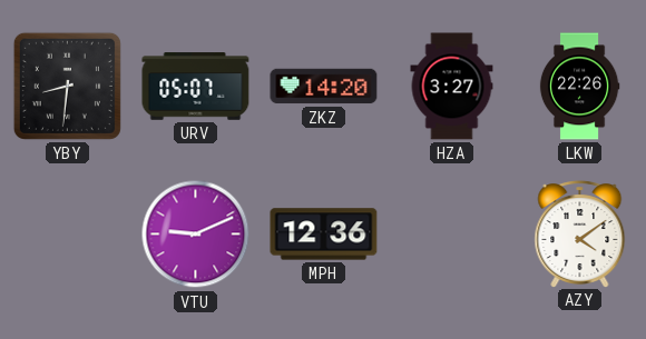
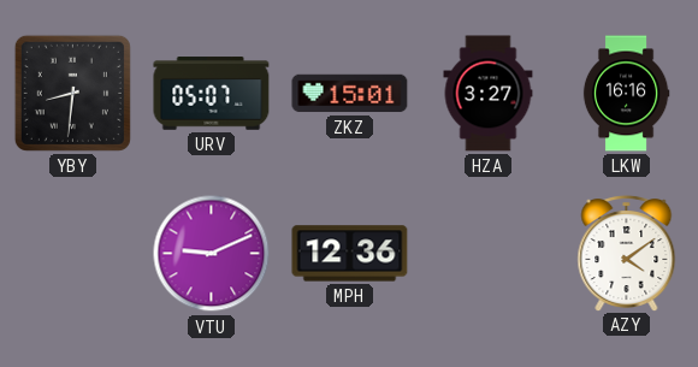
ZKZ: 14:20 -> 15:01 (350, 94)
LKW: 22:26 -> 16:16 (626, 94)
